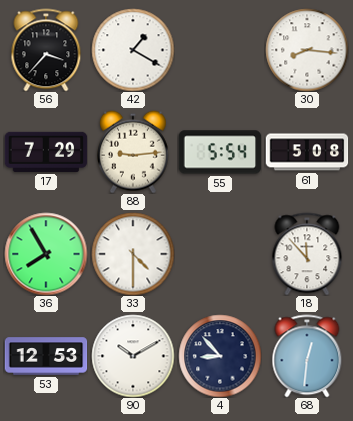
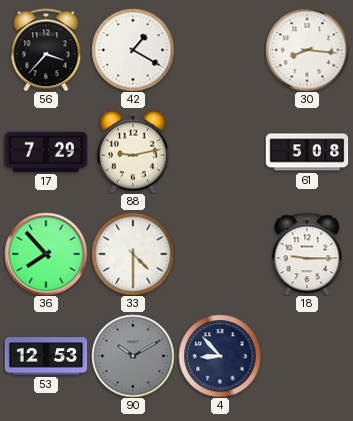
88: 9:14 -> 9:13 (133, 152)
55: 5:54 -> none (220, 152)
36: 7:55 -> 7:53 (46, 254)
18: 11:53 -> 9:15 (307, 254)
90 dial: white -> grey (133, 356)
68: 12:31 -> none (307, 356)
